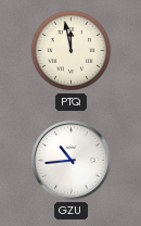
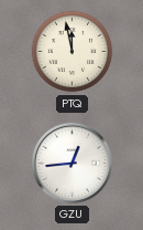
GZU: 10:44 -> 12:44 (71, 163)
